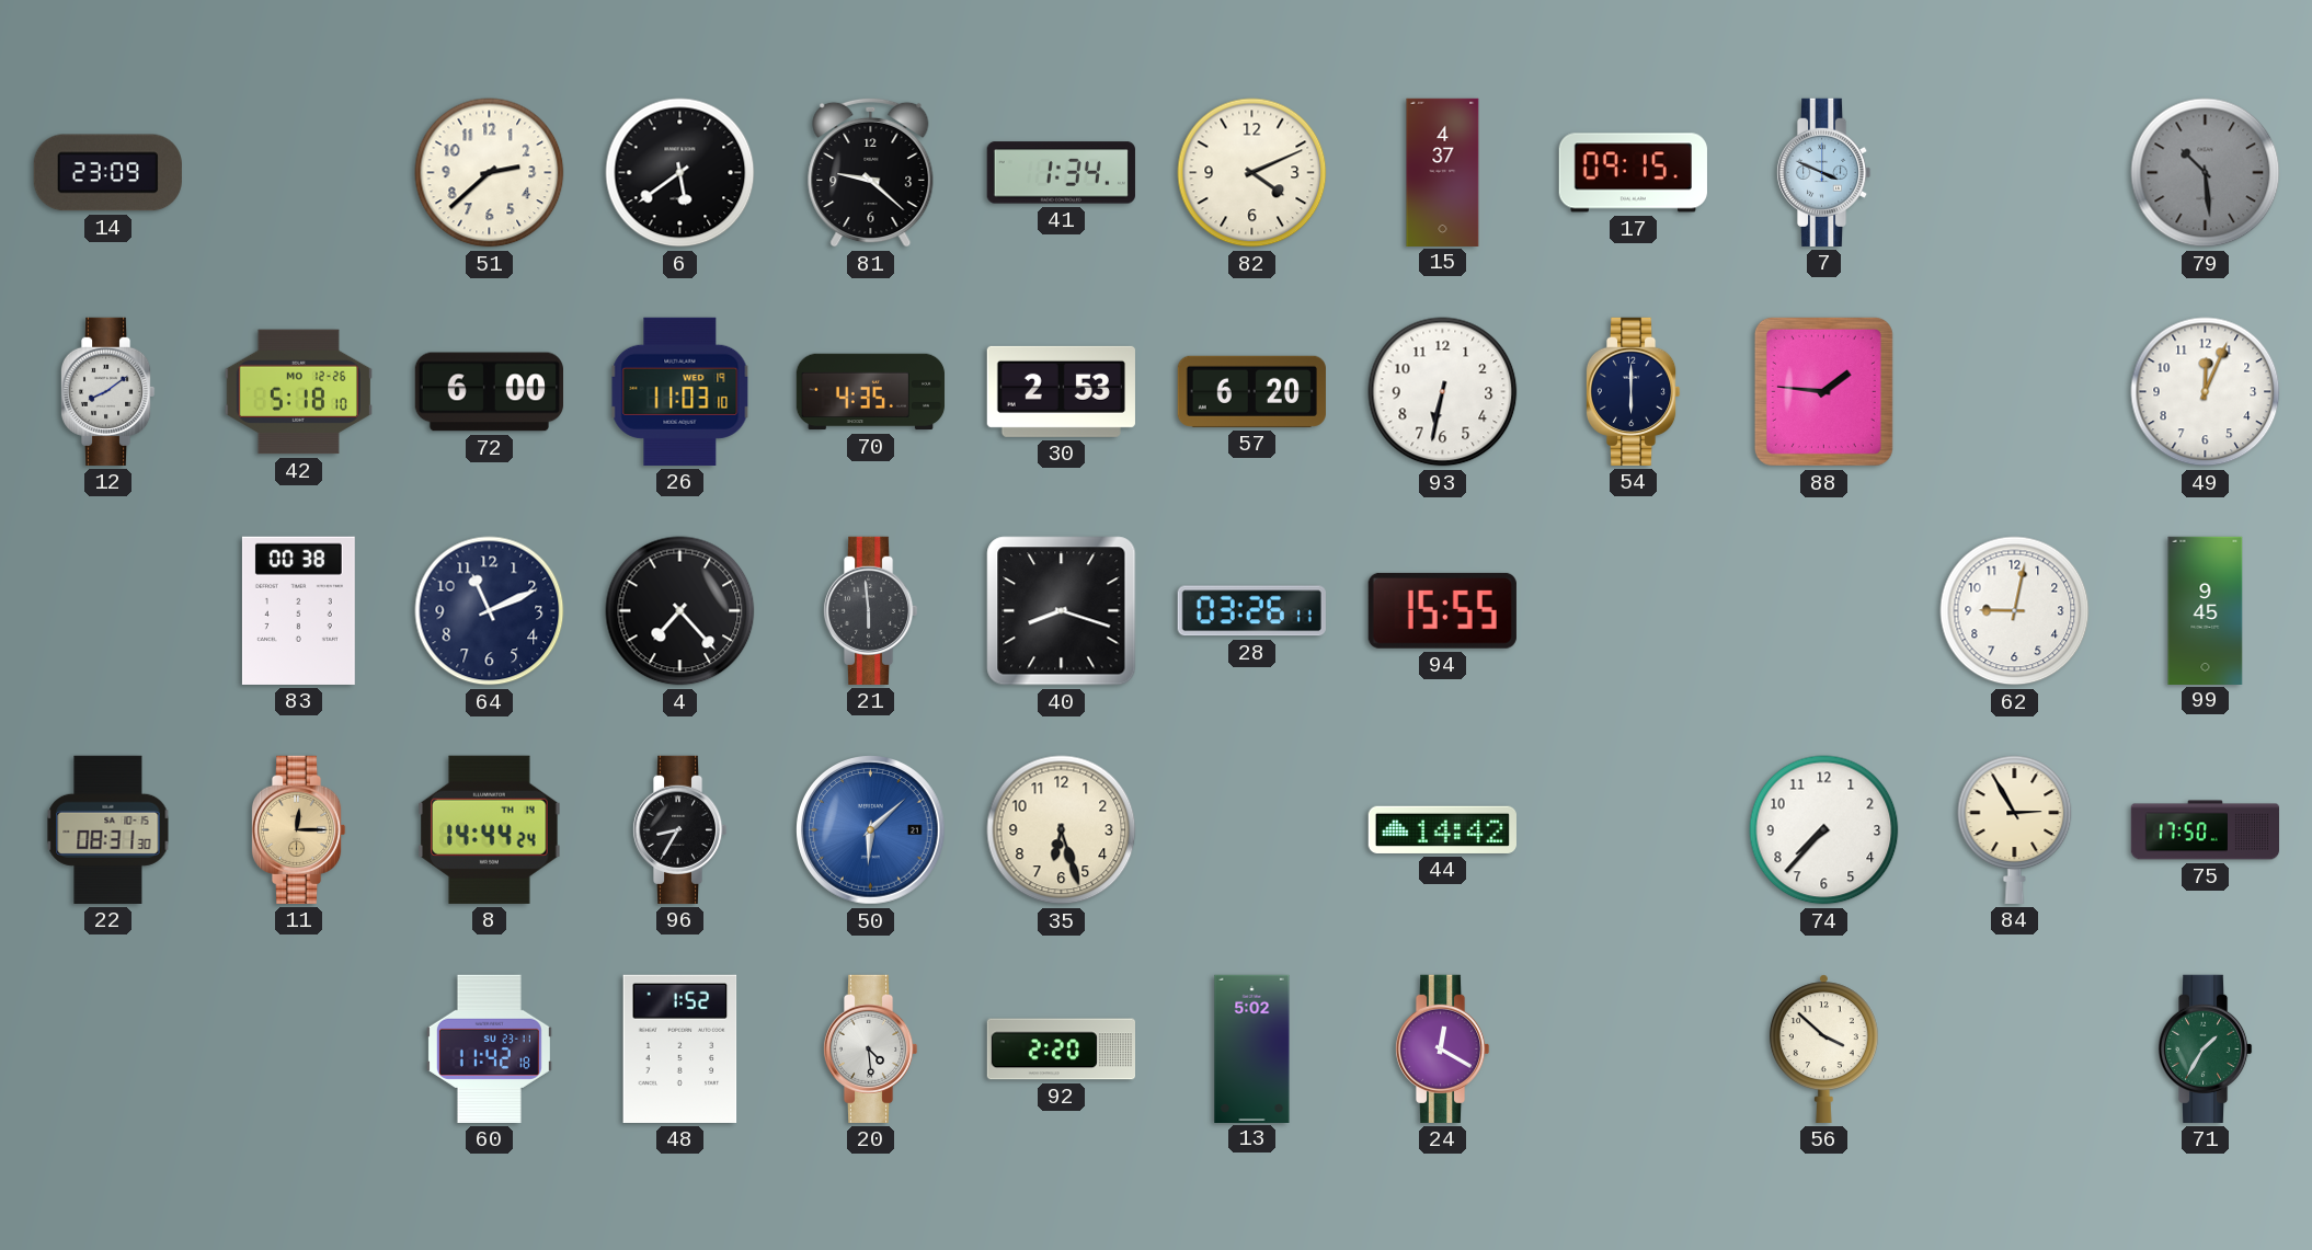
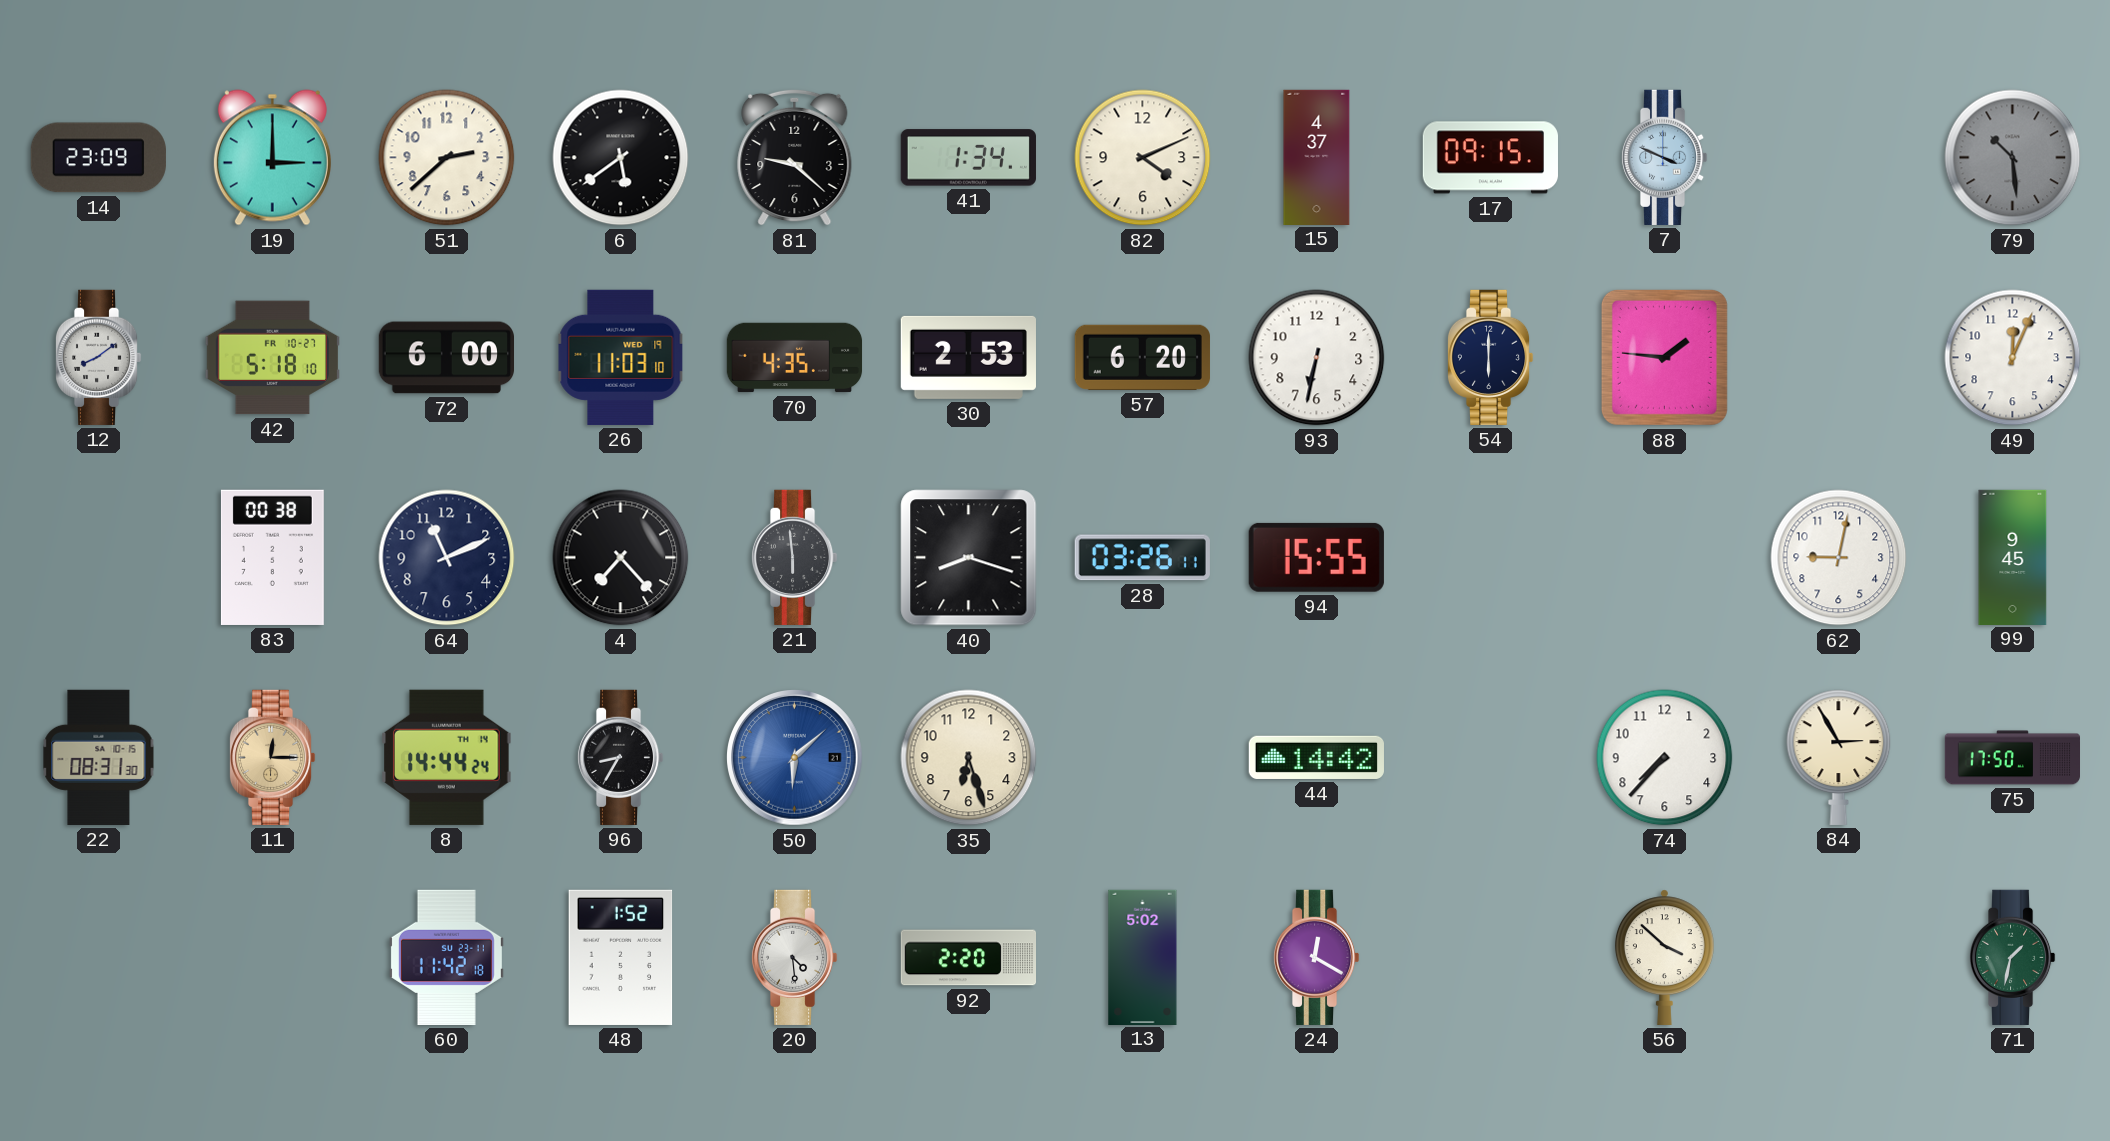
19: none -> 3:00 (272, 158)
42 date: MO 12-26 -> FR 10-27 (272, 358)
71: 1:35 -> 1:32 (2012, 957)
